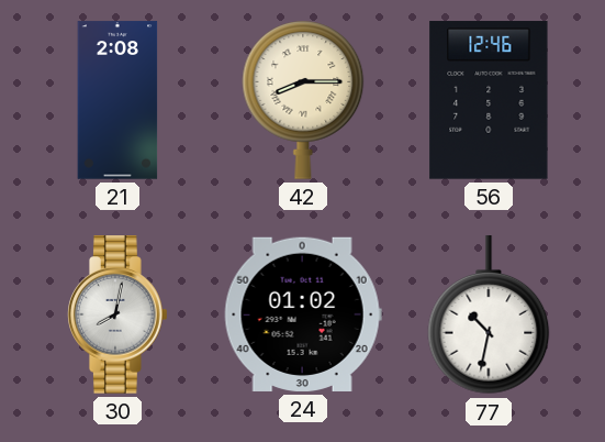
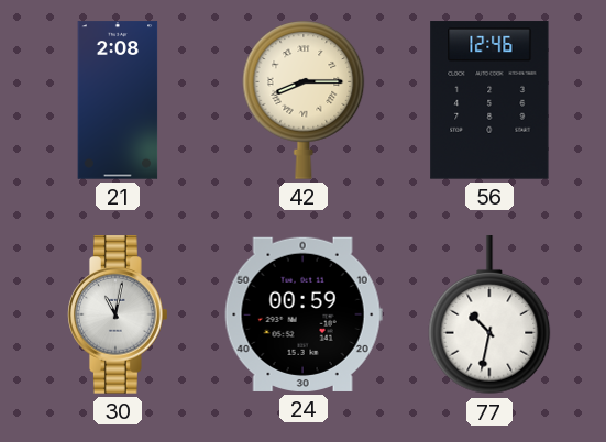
30: 8:02 -> 11:02 (119, 314)
24: 01:02 -> 00:59 (304, 314)
